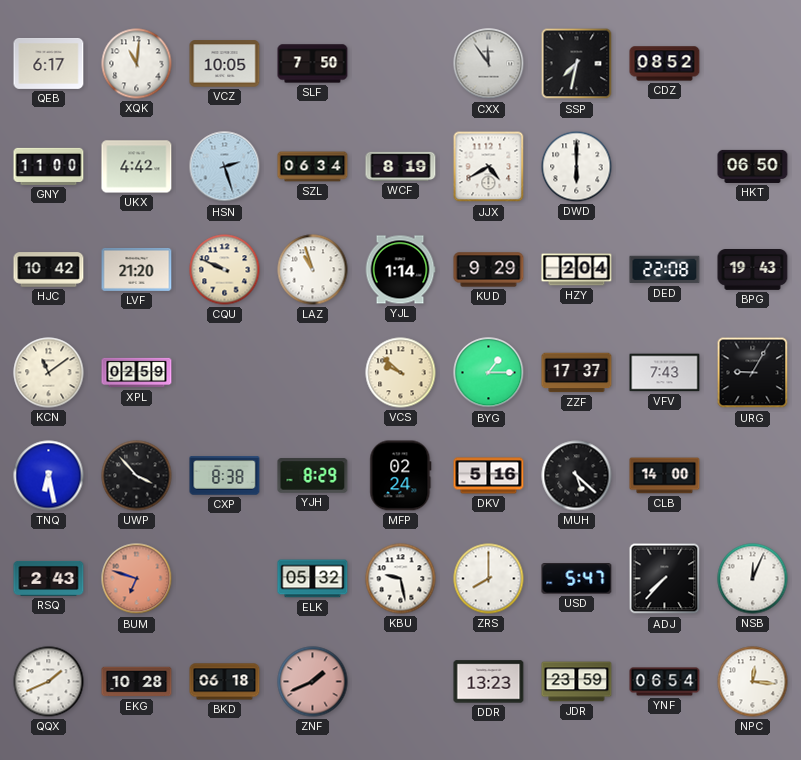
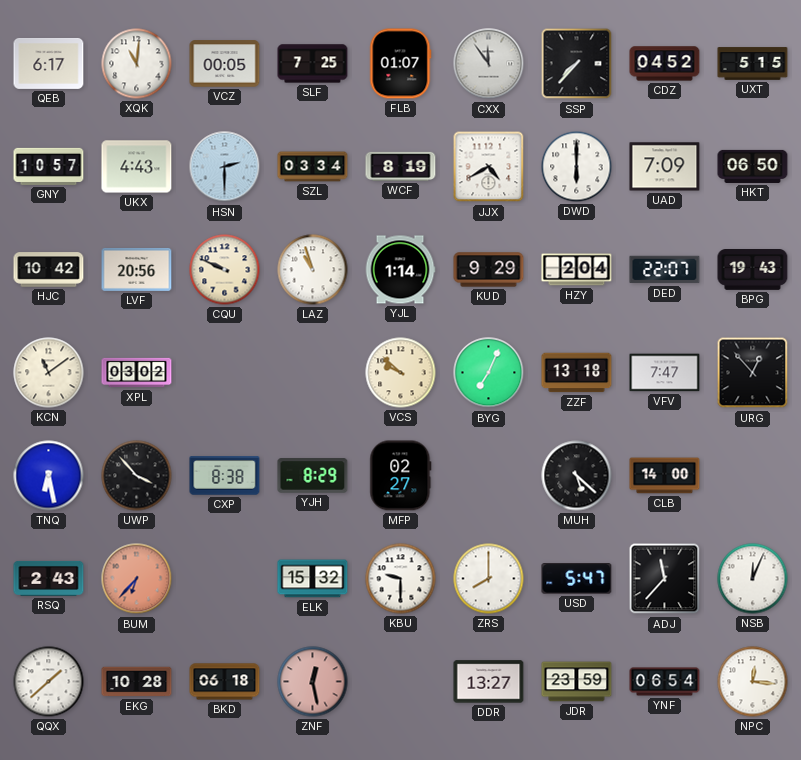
VCZ: 10:05 -> 00:05 (225, 64)
SLF: 7:50 -> 7:25 (313, 64)
FLB: none -> 01:07 (401, 64)
SSP: 7:32 -> 7:37 (577, 64)
CDZ: 08:52 -> 04:52 (665, 64)
UXT: none -> 5:15 (753, 64)
GNY: 11:00 -> 10:57 (49, 166)
UKX: 4:42 -> 4:43 (137, 167)
HSN: 2:27 -> 2:30 (225, 167)
SZL: 06:34 -> 03:34 (313, 167)
UAD: none -> 7:09 (665, 167)
LVF: 21:20 -> 20:56 (137, 269)
DED: 22:08 -> 22:07 (665, 270)
XPL: 02:59 -> 03:02 (137, 373)
BYG: 1:15 -> 7:04 (489, 373)
ZZF: 17:37 -> 13:18 (577, 373)
VFV: 7:43 -> 7:47 (665, 373)
URG: 9:05 -> 12:53 (753, 373)
MFP: 02:24 -> 02:27 (401, 476)
DKV: 5:16 -> none (489, 476)
BUM: 6:48 -> 6:37 (137, 579)
ELK: 05:32 -> 15:32 (313, 579)
KBU: 9:28 -> 9:30 (401, 579)
ADJ: 7:37 -> 11:37 (665, 579)
QQX: 1:41 -> 1:38 (49, 682)
ZNF: 1:41 -> 12:28 (313, 682)
DDR: 13:23 -> 13:27 (489, 682)
